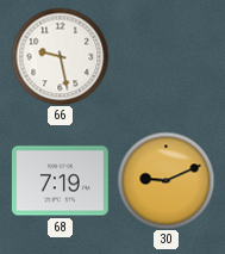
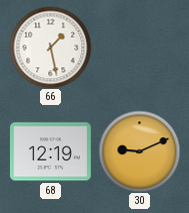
66: 9:28 -> 1:28 (50, 47)
68: 7:19 -> 12:19 (51, 152)
